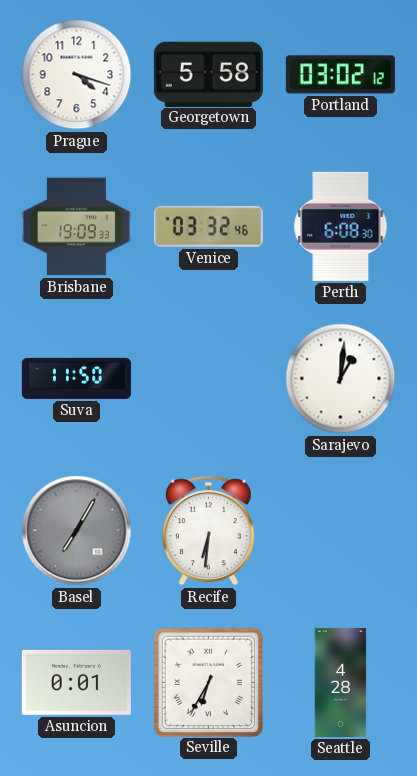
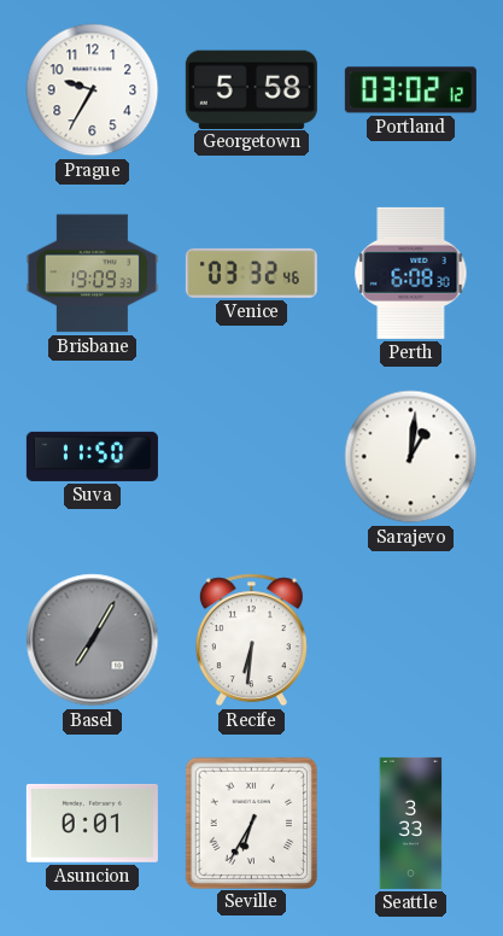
Prague: 4:18 -> 9:35 (93, 90)
Seattle: 4:28 -> 3:33 (411, 823)
